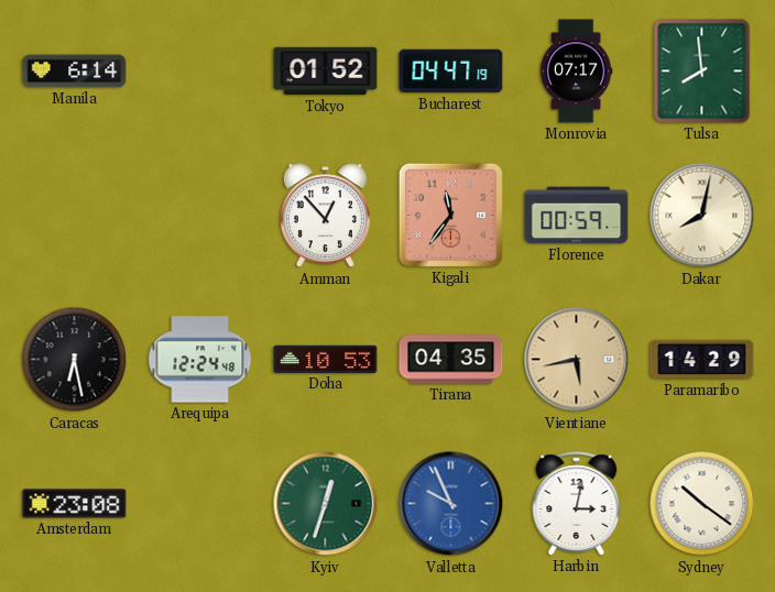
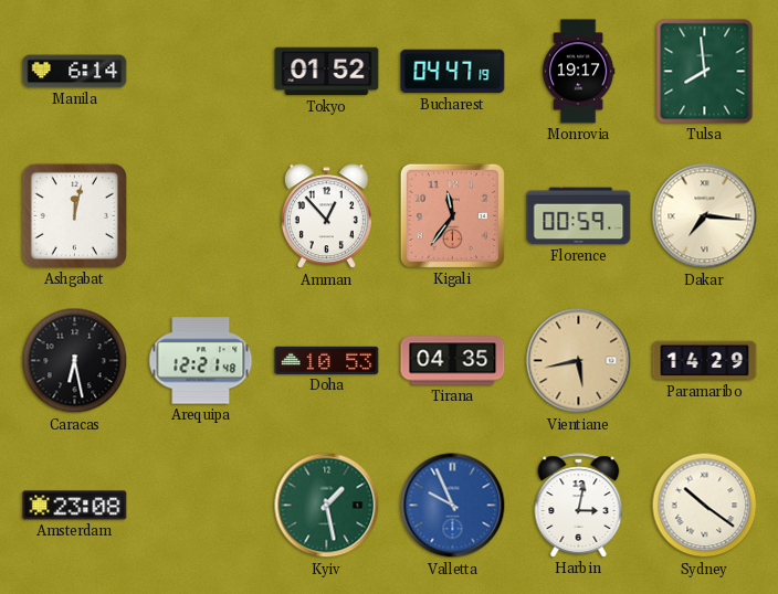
Monrovia: 07:17 -> 19:17 (578, 72)
Ashgabat: none -> 12:02 (74, 215)
Dakar: 8:02 -> 7:16 (705, 216)
Arequipa: 12:24 -> 12:21 (201, 361)
Kyiv: 12:33 -> 1:28 (327, 506)
